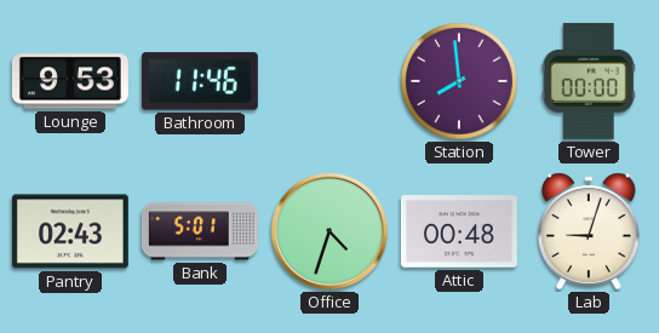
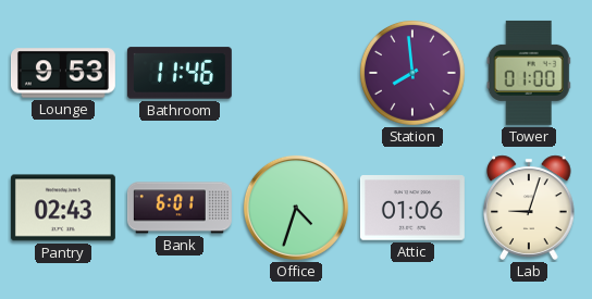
Tower: 00:00 -> 01:00 (529, 73)
Bank: 5:01 -> 6:01 (180, 208)
Attic: 00:48 -> 01:06 (412, 208)
